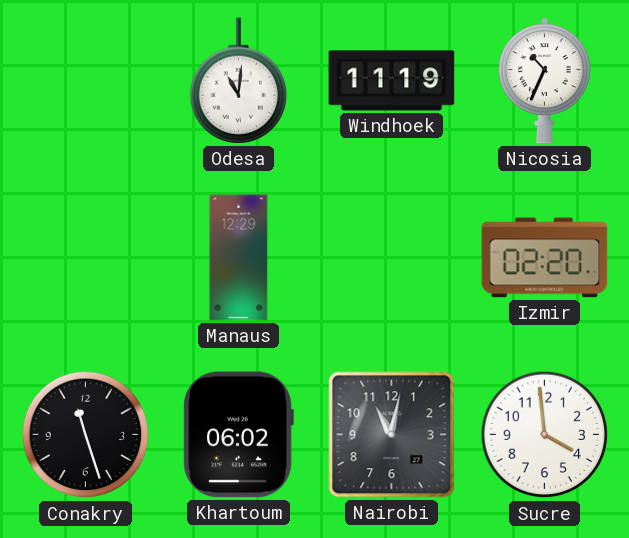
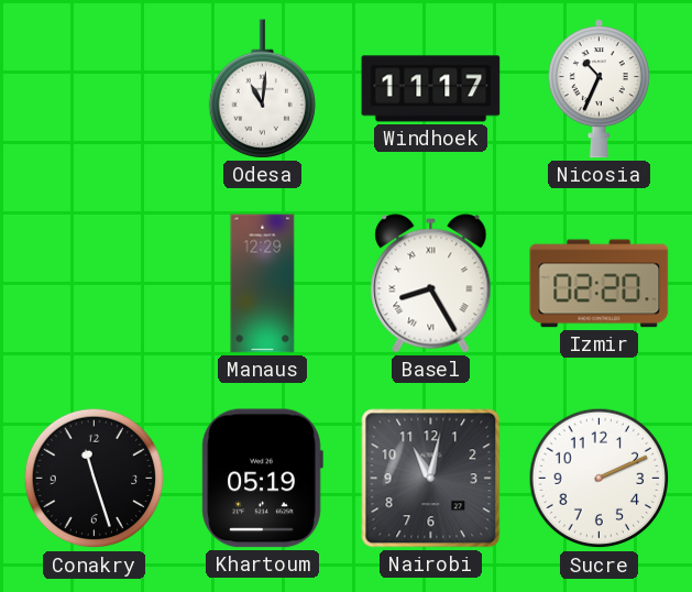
Windhoek: 11:19 -> 11:17 (431, 89)
Basel: none -> 8:25 (431, 284)
Khartoum: 06:02 -> 05:19 (262, 479)
Sucre: 3:59 -> 2:11 (600, 479)
